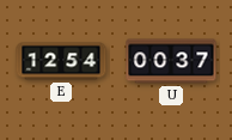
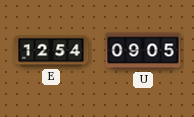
U: 00:37 -> 09:05 (143, 51)
